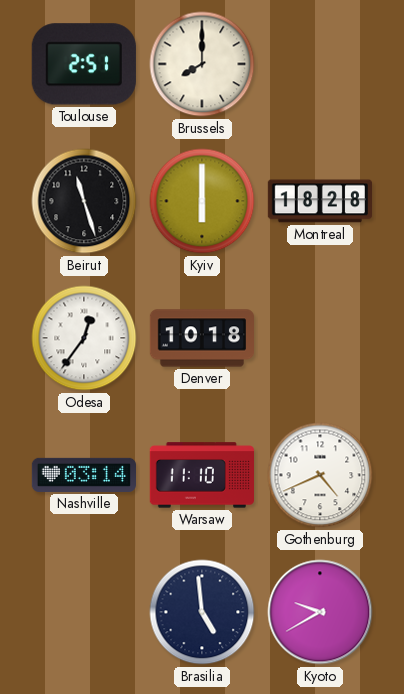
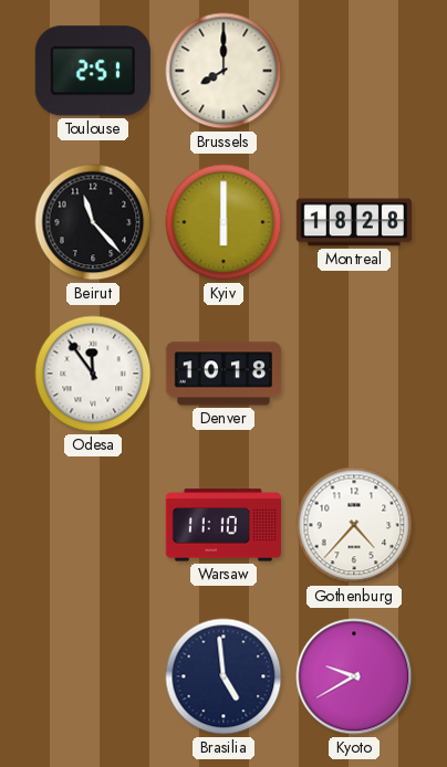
Beirut: 11:27 -> 11:23 (93, 222)
Odesa: 12:36 -> 11:54 (93, 374)
Nashville: 03:14 -> none (83, 475)
Gothenburg: 4:41 -> 4:37 (354, 525)
